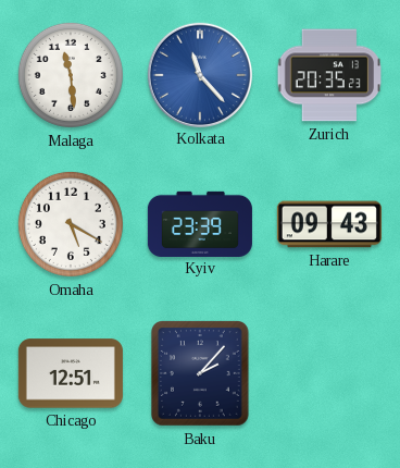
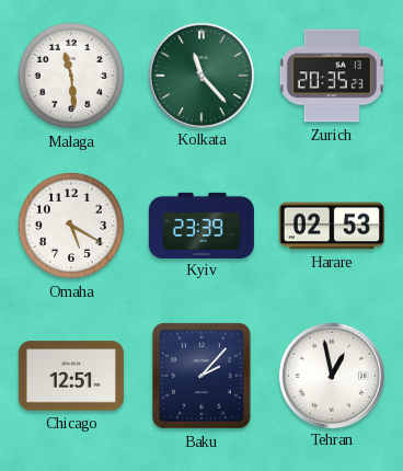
Kolkata dial: blue -> green (200, 74)
Harare: 09:43 -> 02:53 (332, 226)
Tehran: none -> 12:58 (331, 375)
